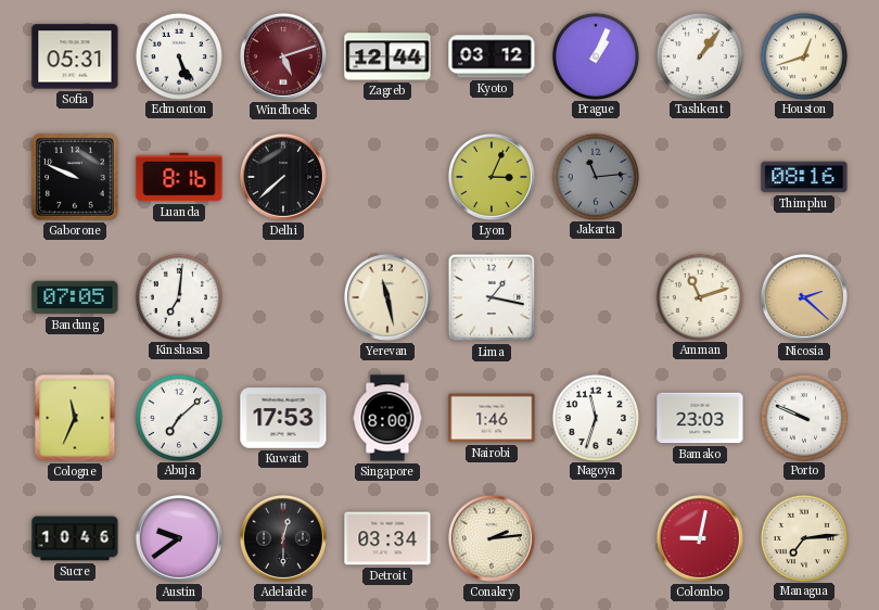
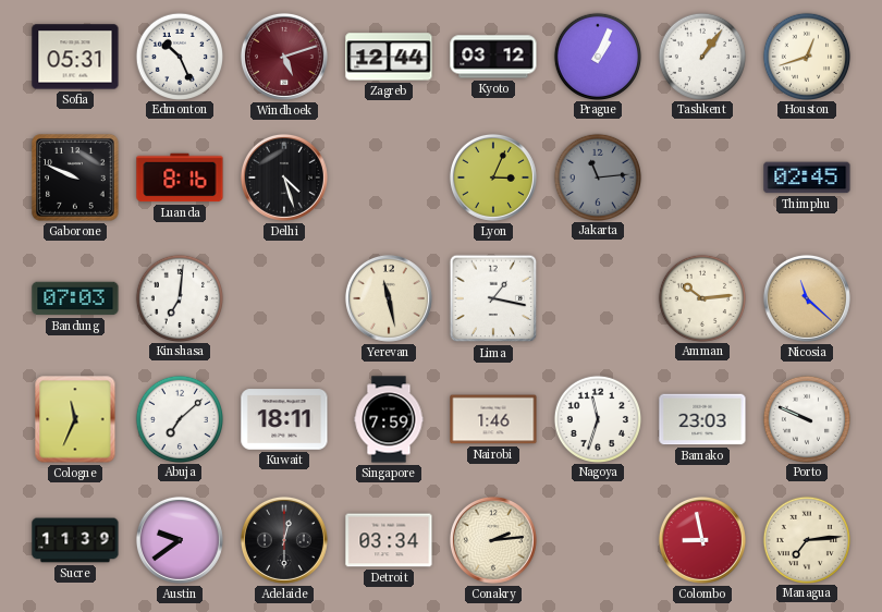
Edmonton: 5:26 -> 10:26 (179, 56)
Delhi: 7:38 -> 4:27 (284, 178)
Thimphu: 08:16 -> 02:45 (807, 178)
Bandung: 07:05 -> 07:03 (75, 298)
Amman: 11:12 -> 10:14 (701, 297)
Nicosia: 2:22 -> 11:22 (807, 298)
Kuwait: 17:53 -> 18:11 (284, 419)
Singapore: 8:00 -> 7:59 (389, 419)
Sucre: 10:46 -> 11:39 (75, 540)
Colombo: 9:02 -> 8:58 (702, 540)
